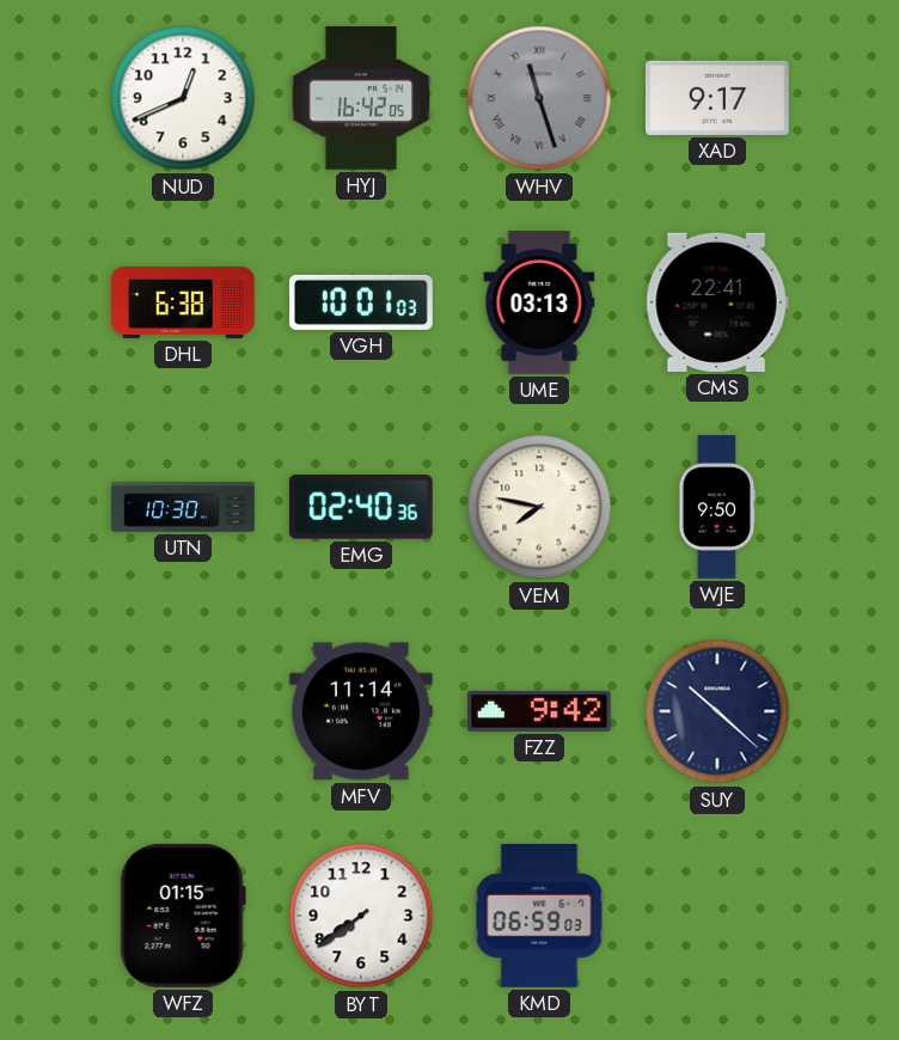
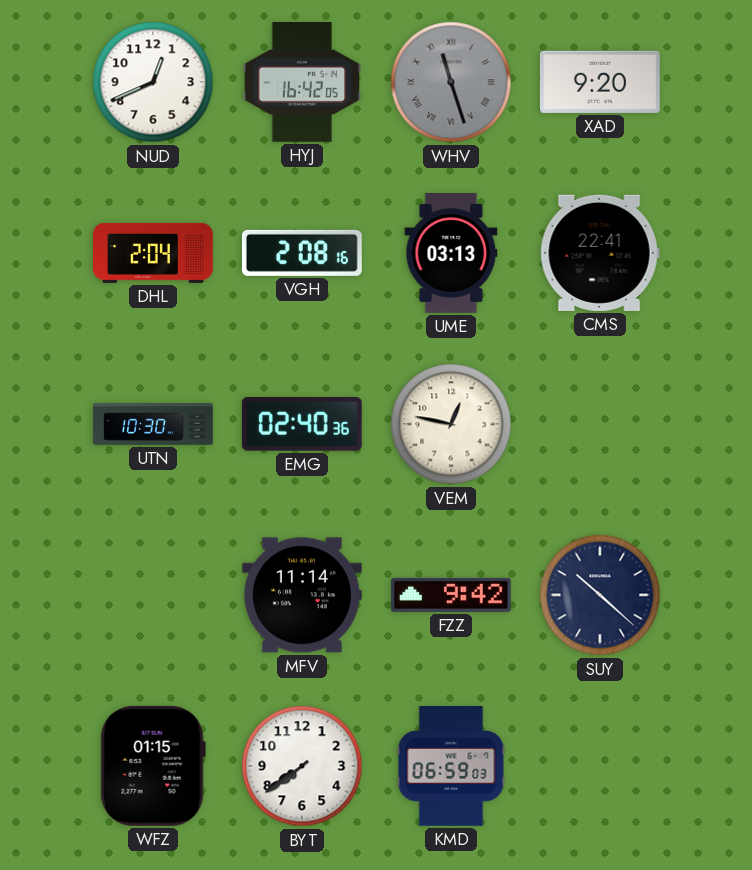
XAD: 9:17 -> 9:20 (600, 82)
DHL: 6:38 -> 2:04 (154, 253)
VGH: 10:01 -> 2:08 (302, 253)
VEM: 7:47 -> 12:47 (451, 424)
WJE: 9:50 -> none (717, 507)
